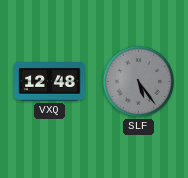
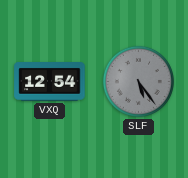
VXQ: 12:48 -> 12:54 (50, 82)
